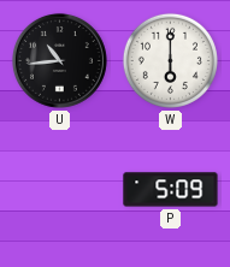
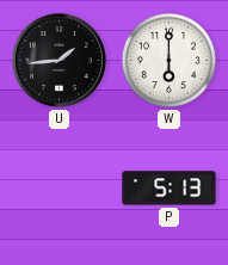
U: 10:44 -> 1:44 (58, 60)
P: 5:09 -> 5:13 (170, 189)
